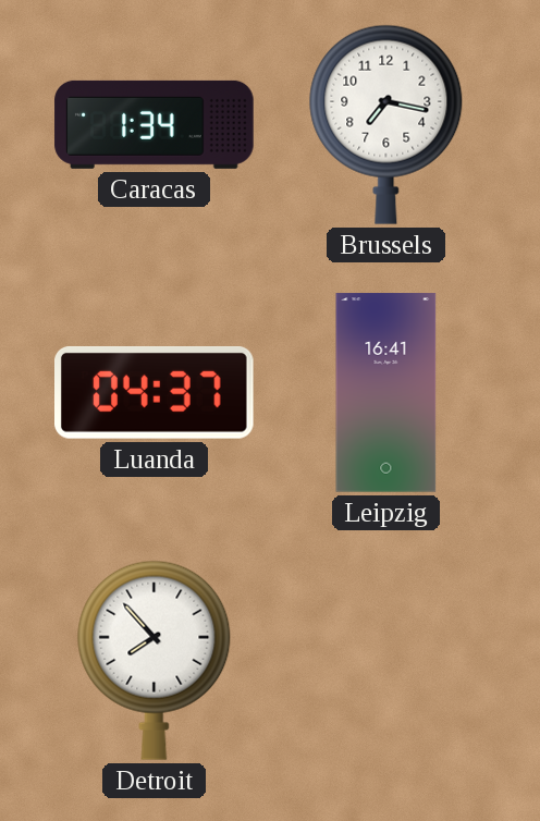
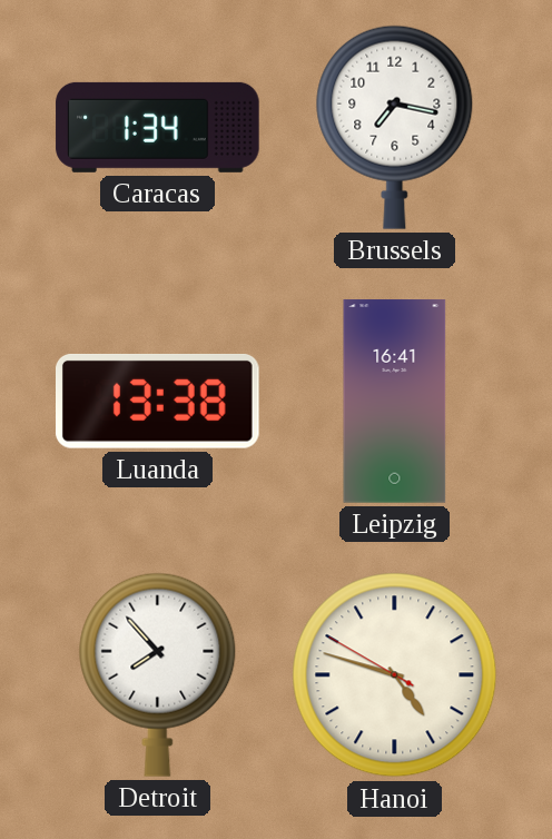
Luanda: 04:37 -> 13:38 (158, 401)
Hanoi: none -> 4:47 (395, 675)
